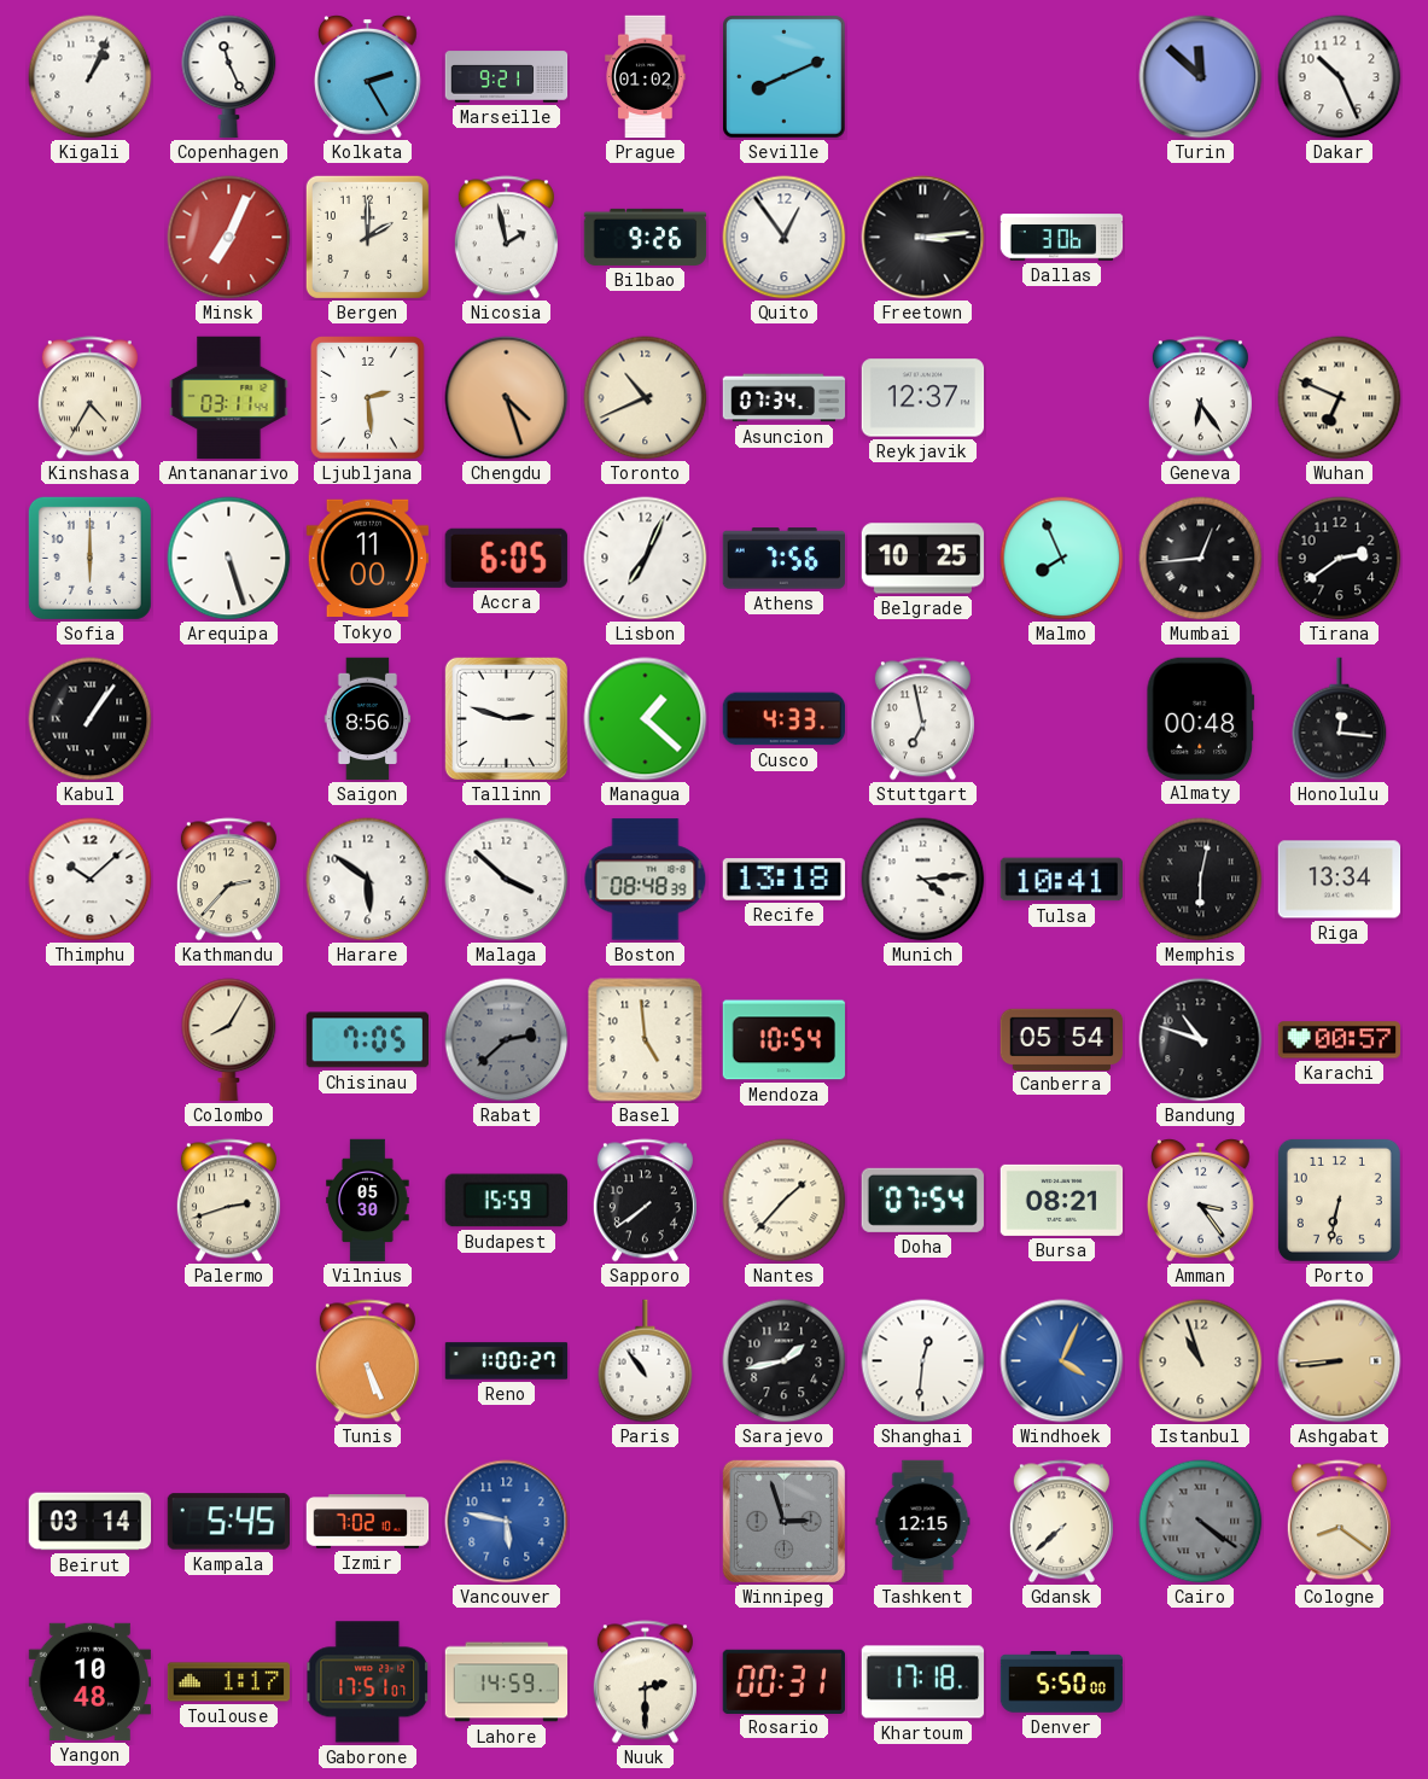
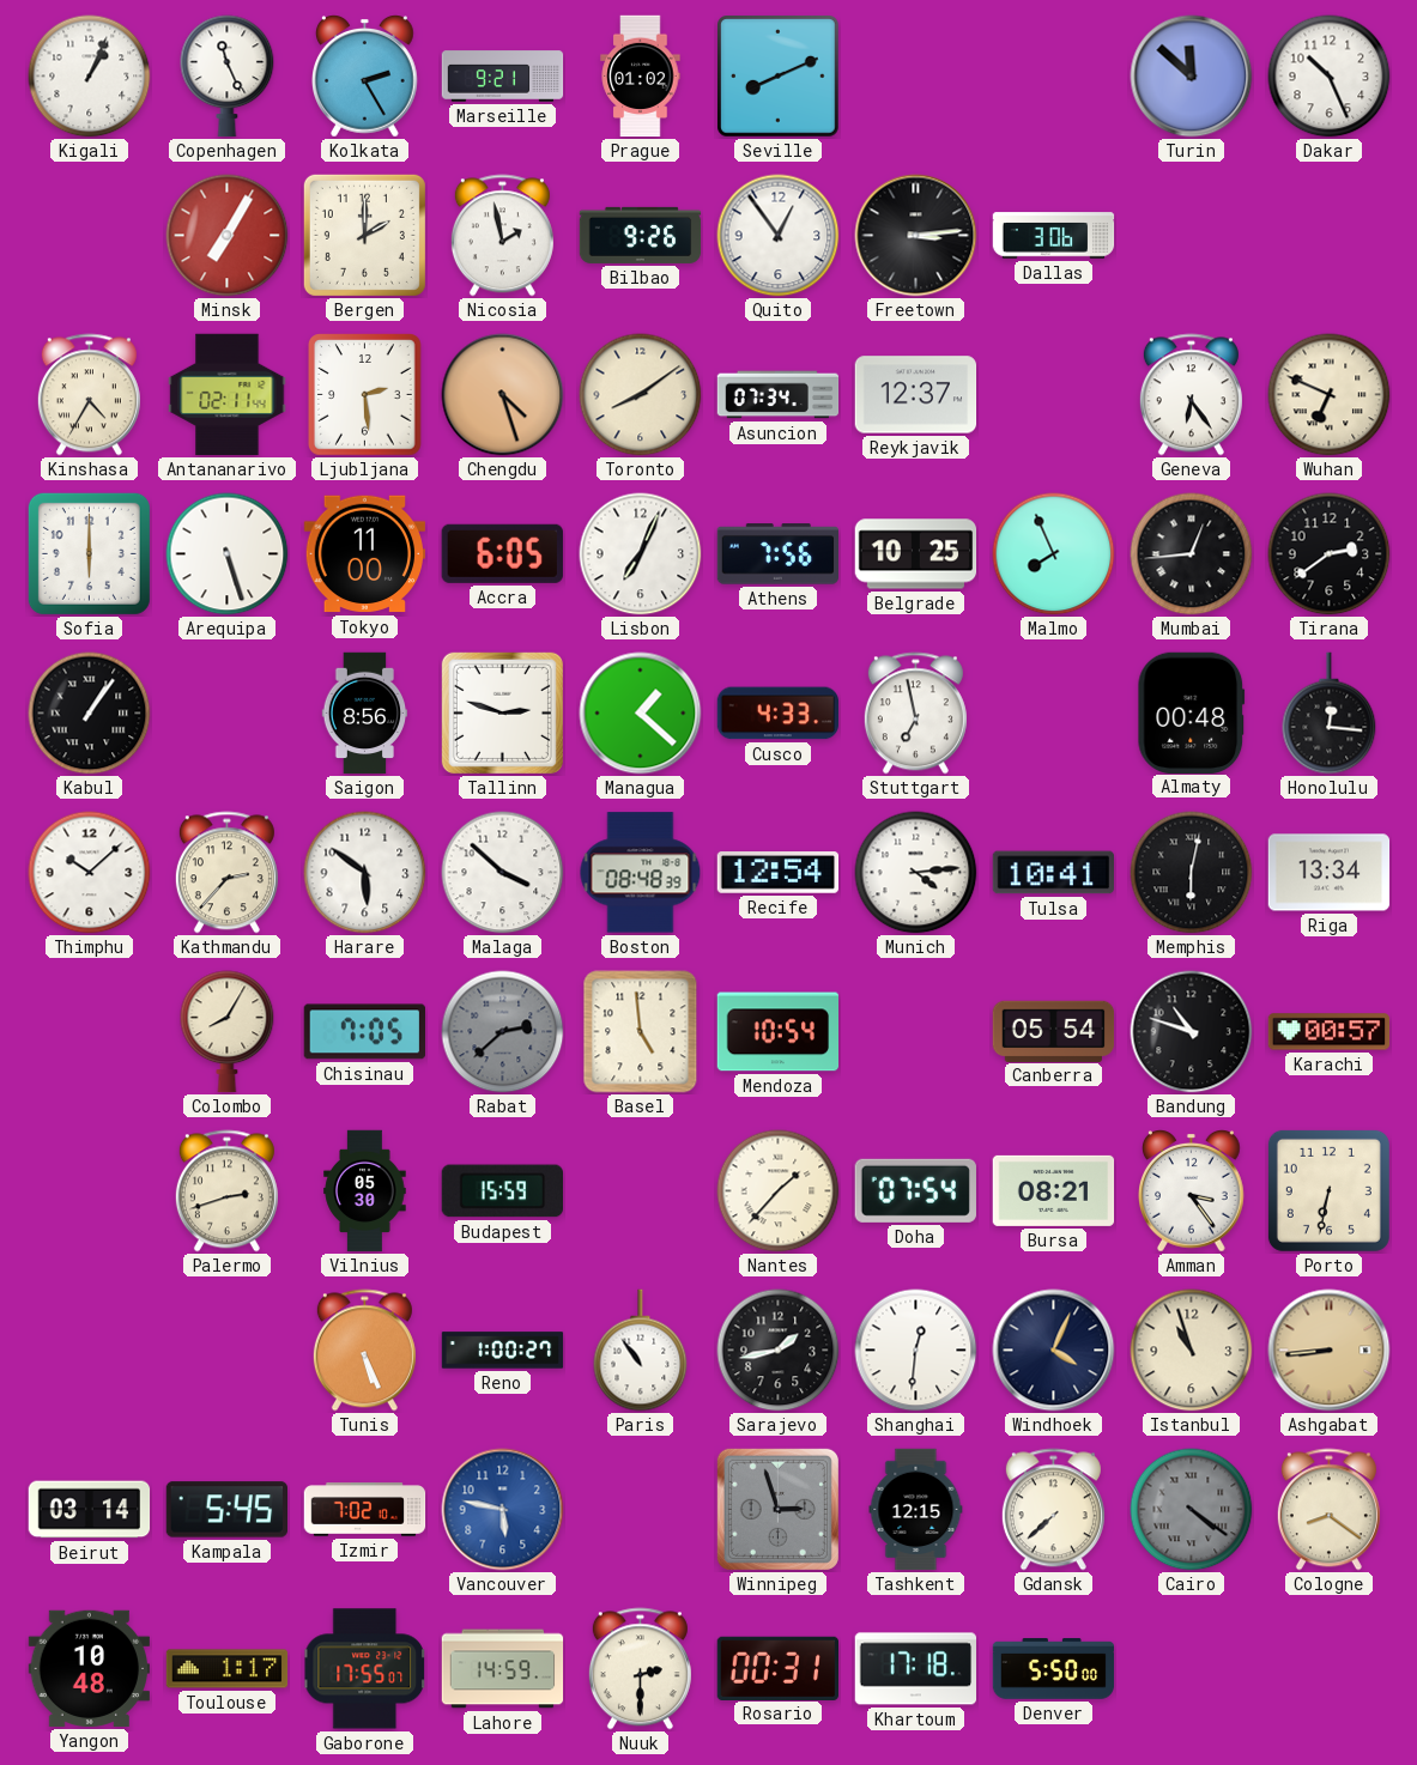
Minsk: 7:04 -> 7:05 (228, 236)
Antananarivo: 03:11 -> 02:11 (228, 395)
Toronto: 10:41 -> 8:09 (641, 395)
Recife: 13:18 -> 12:54 (779, 873)
Sapporo: 7:39 -> none (645, 1201)
Windhoek dial: blue -> navy (1054, 1351)
Gaborone: 17:51 -> 17:55 (365, 1669)
